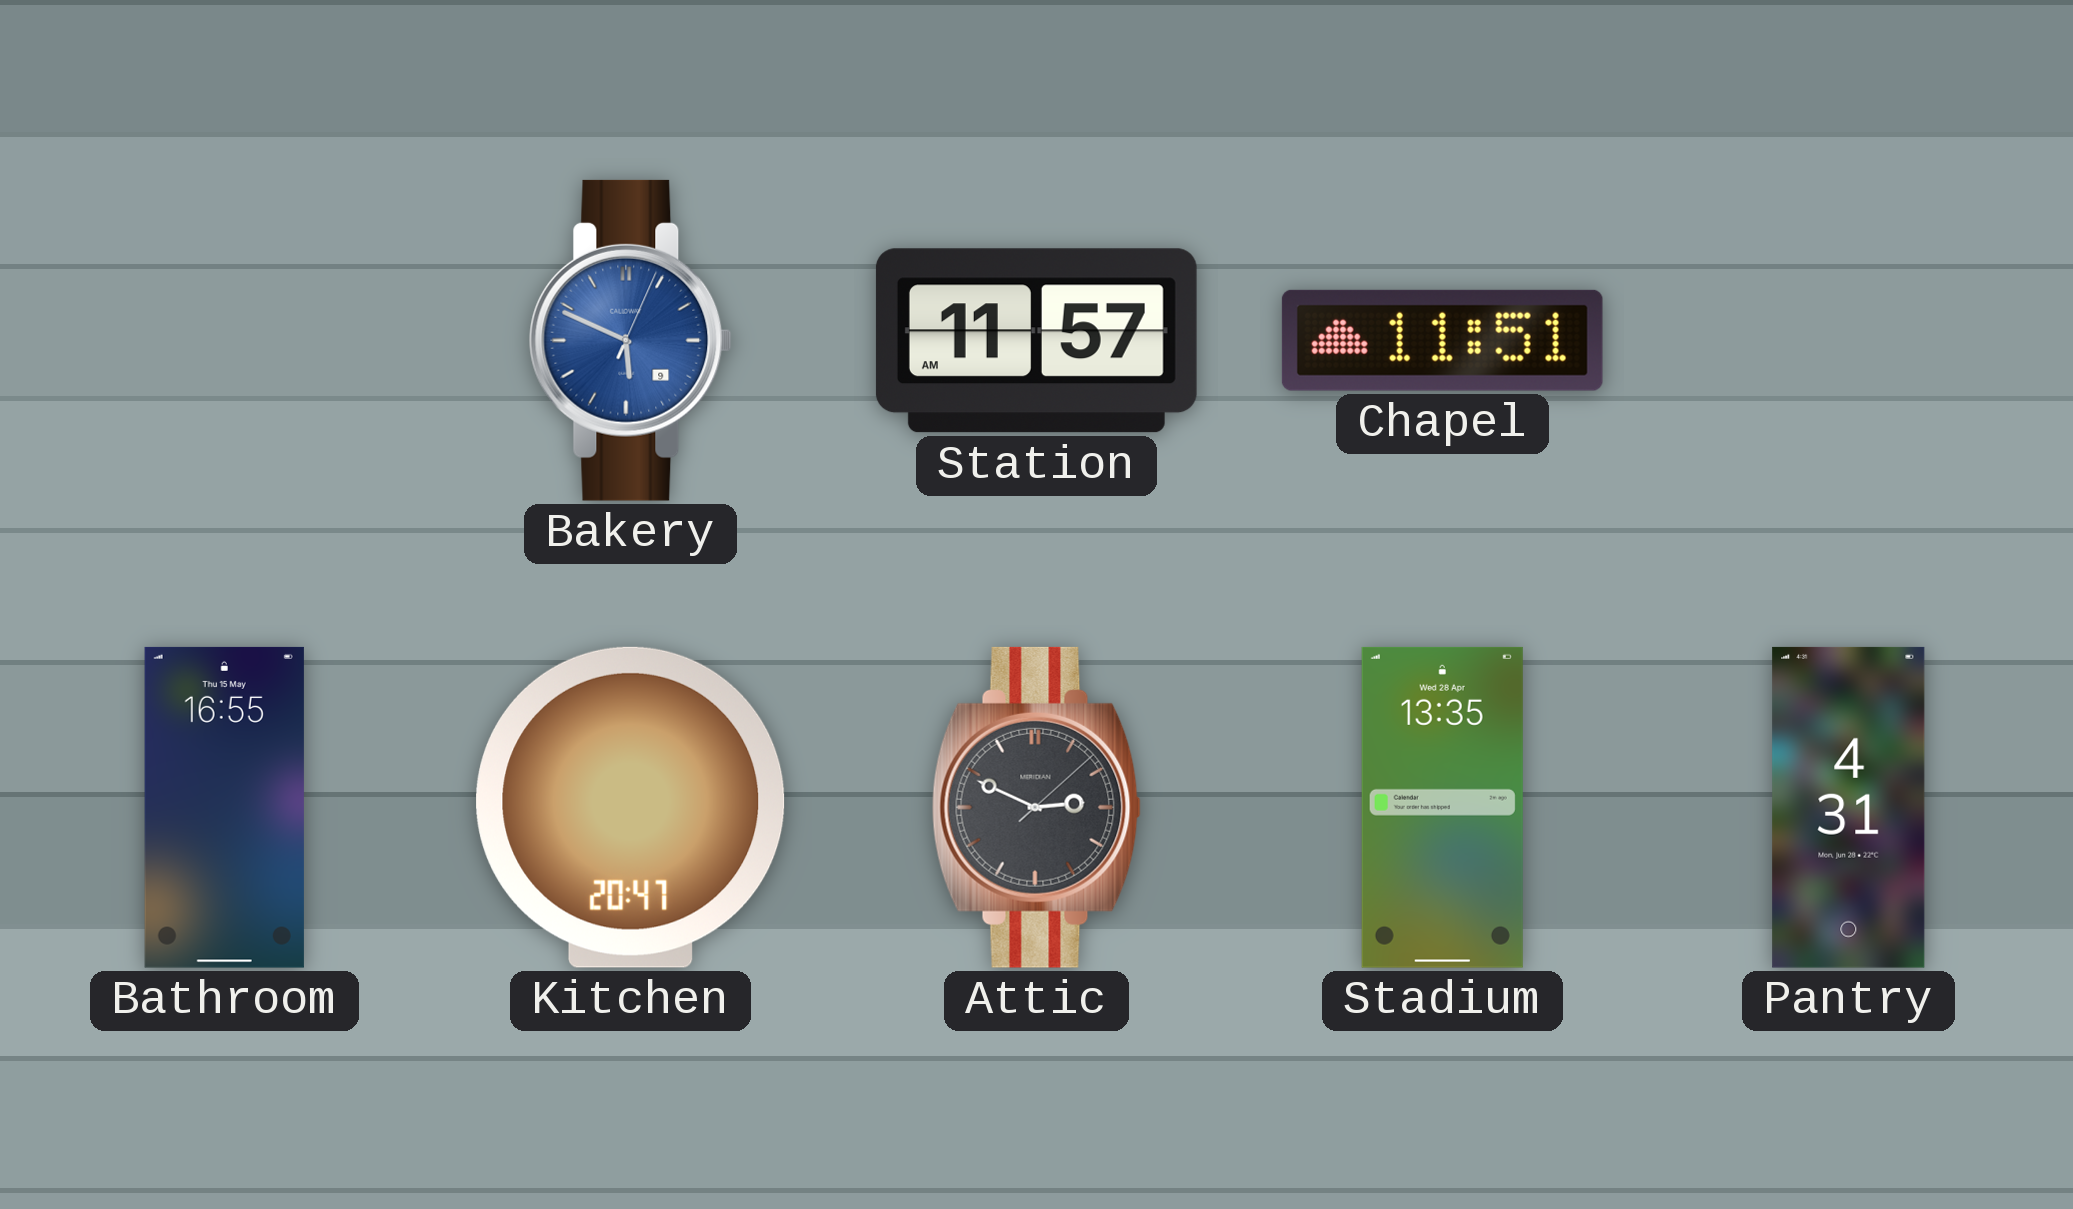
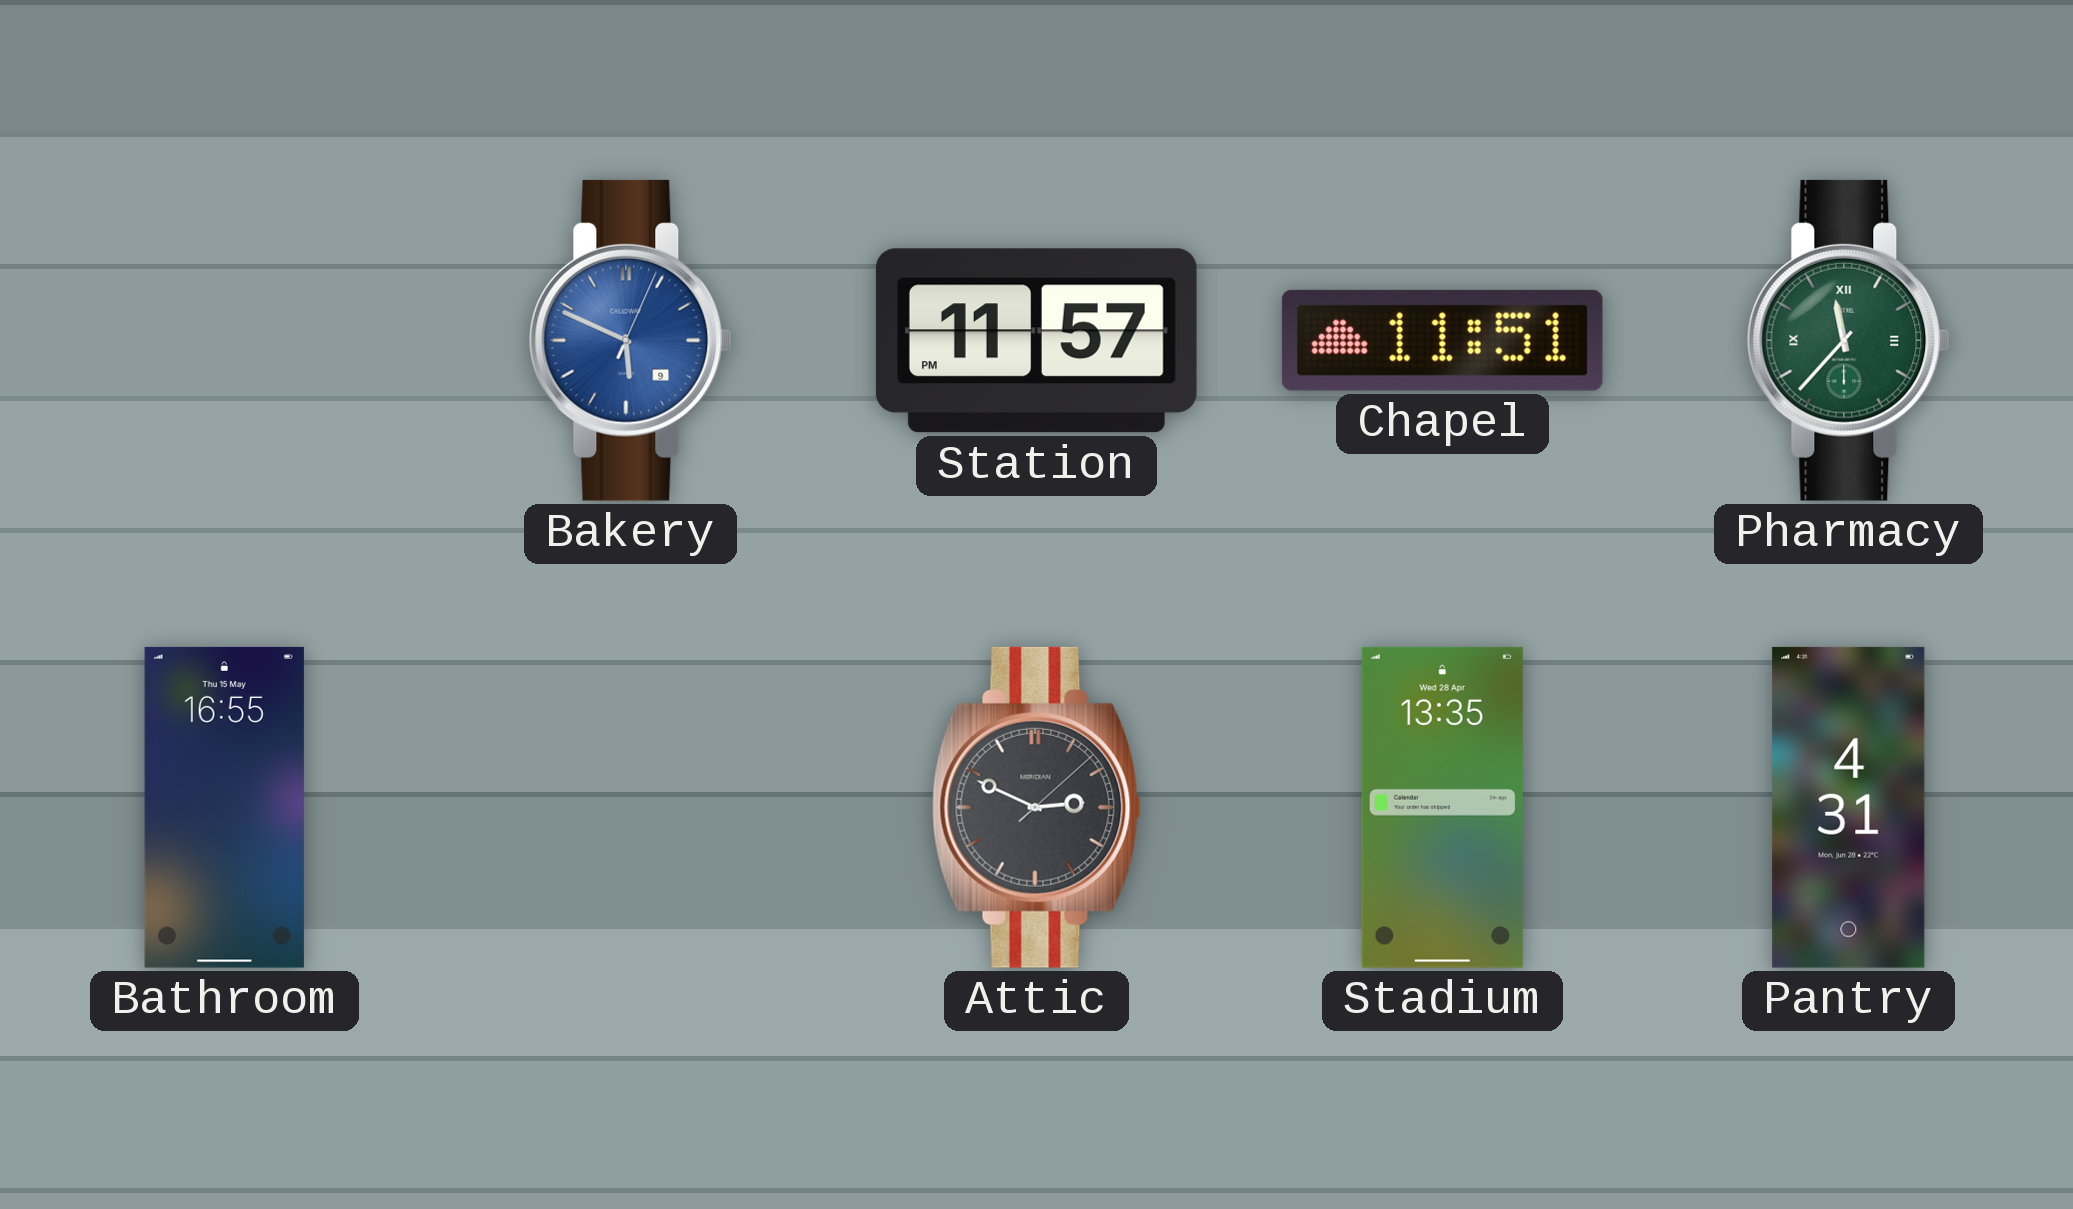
Station: 11:57 AM -> 11:57 PM (1036, 341)
Pharmacy: none -> 11:37 (1848, 340)
Kitchen: 20:47 -> none (631, 807)
